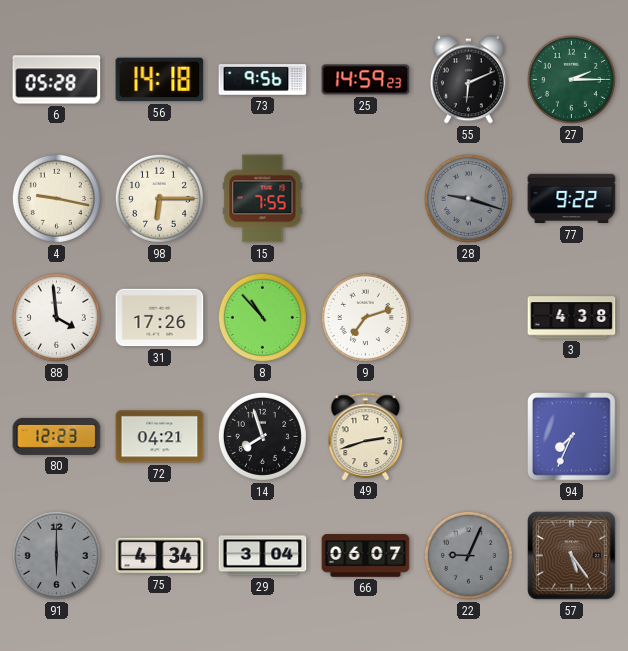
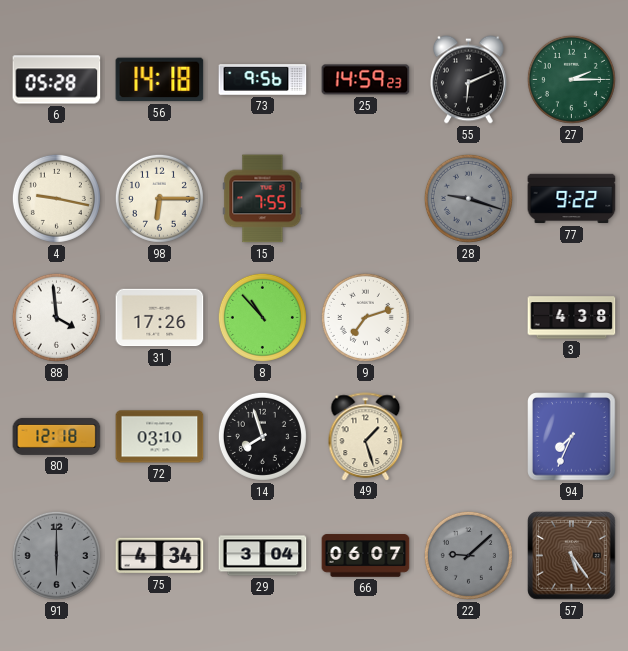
80: 12:23 -> 12:18 (57, 436)
72: 04:21 -> 03:10 (160, 437)
49: 2:42 -> 1:27 (366, 436)
22: 9:04 -> 9:08 (468, 555)
